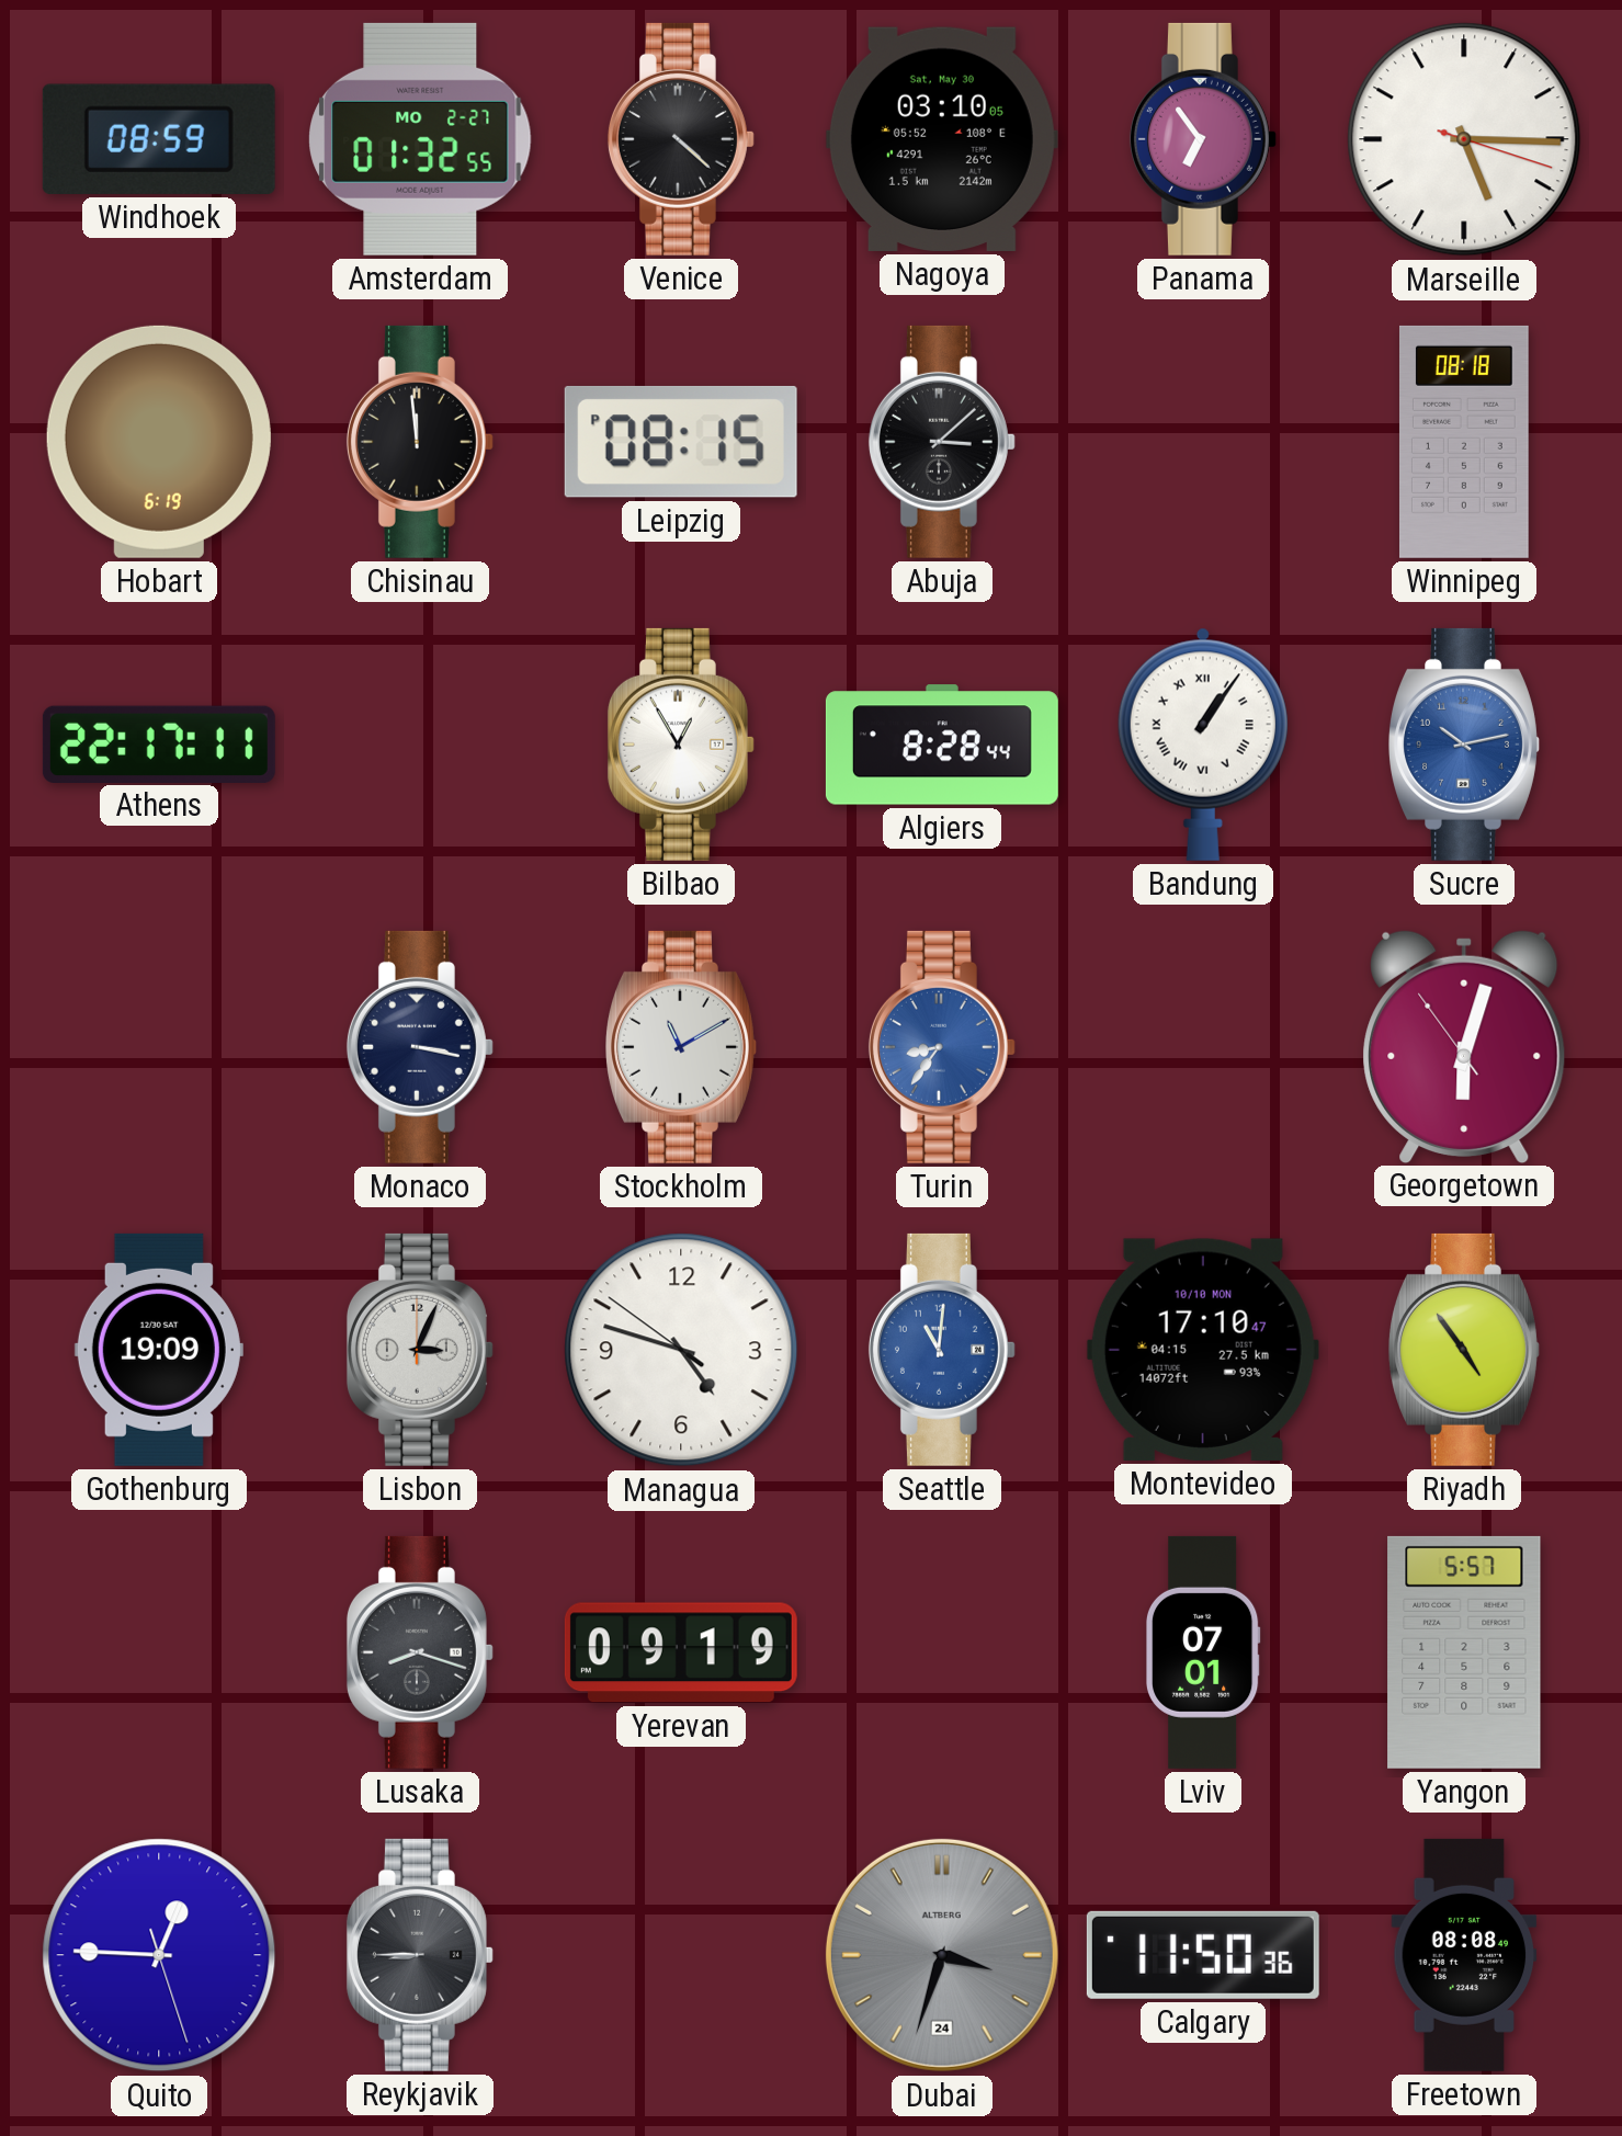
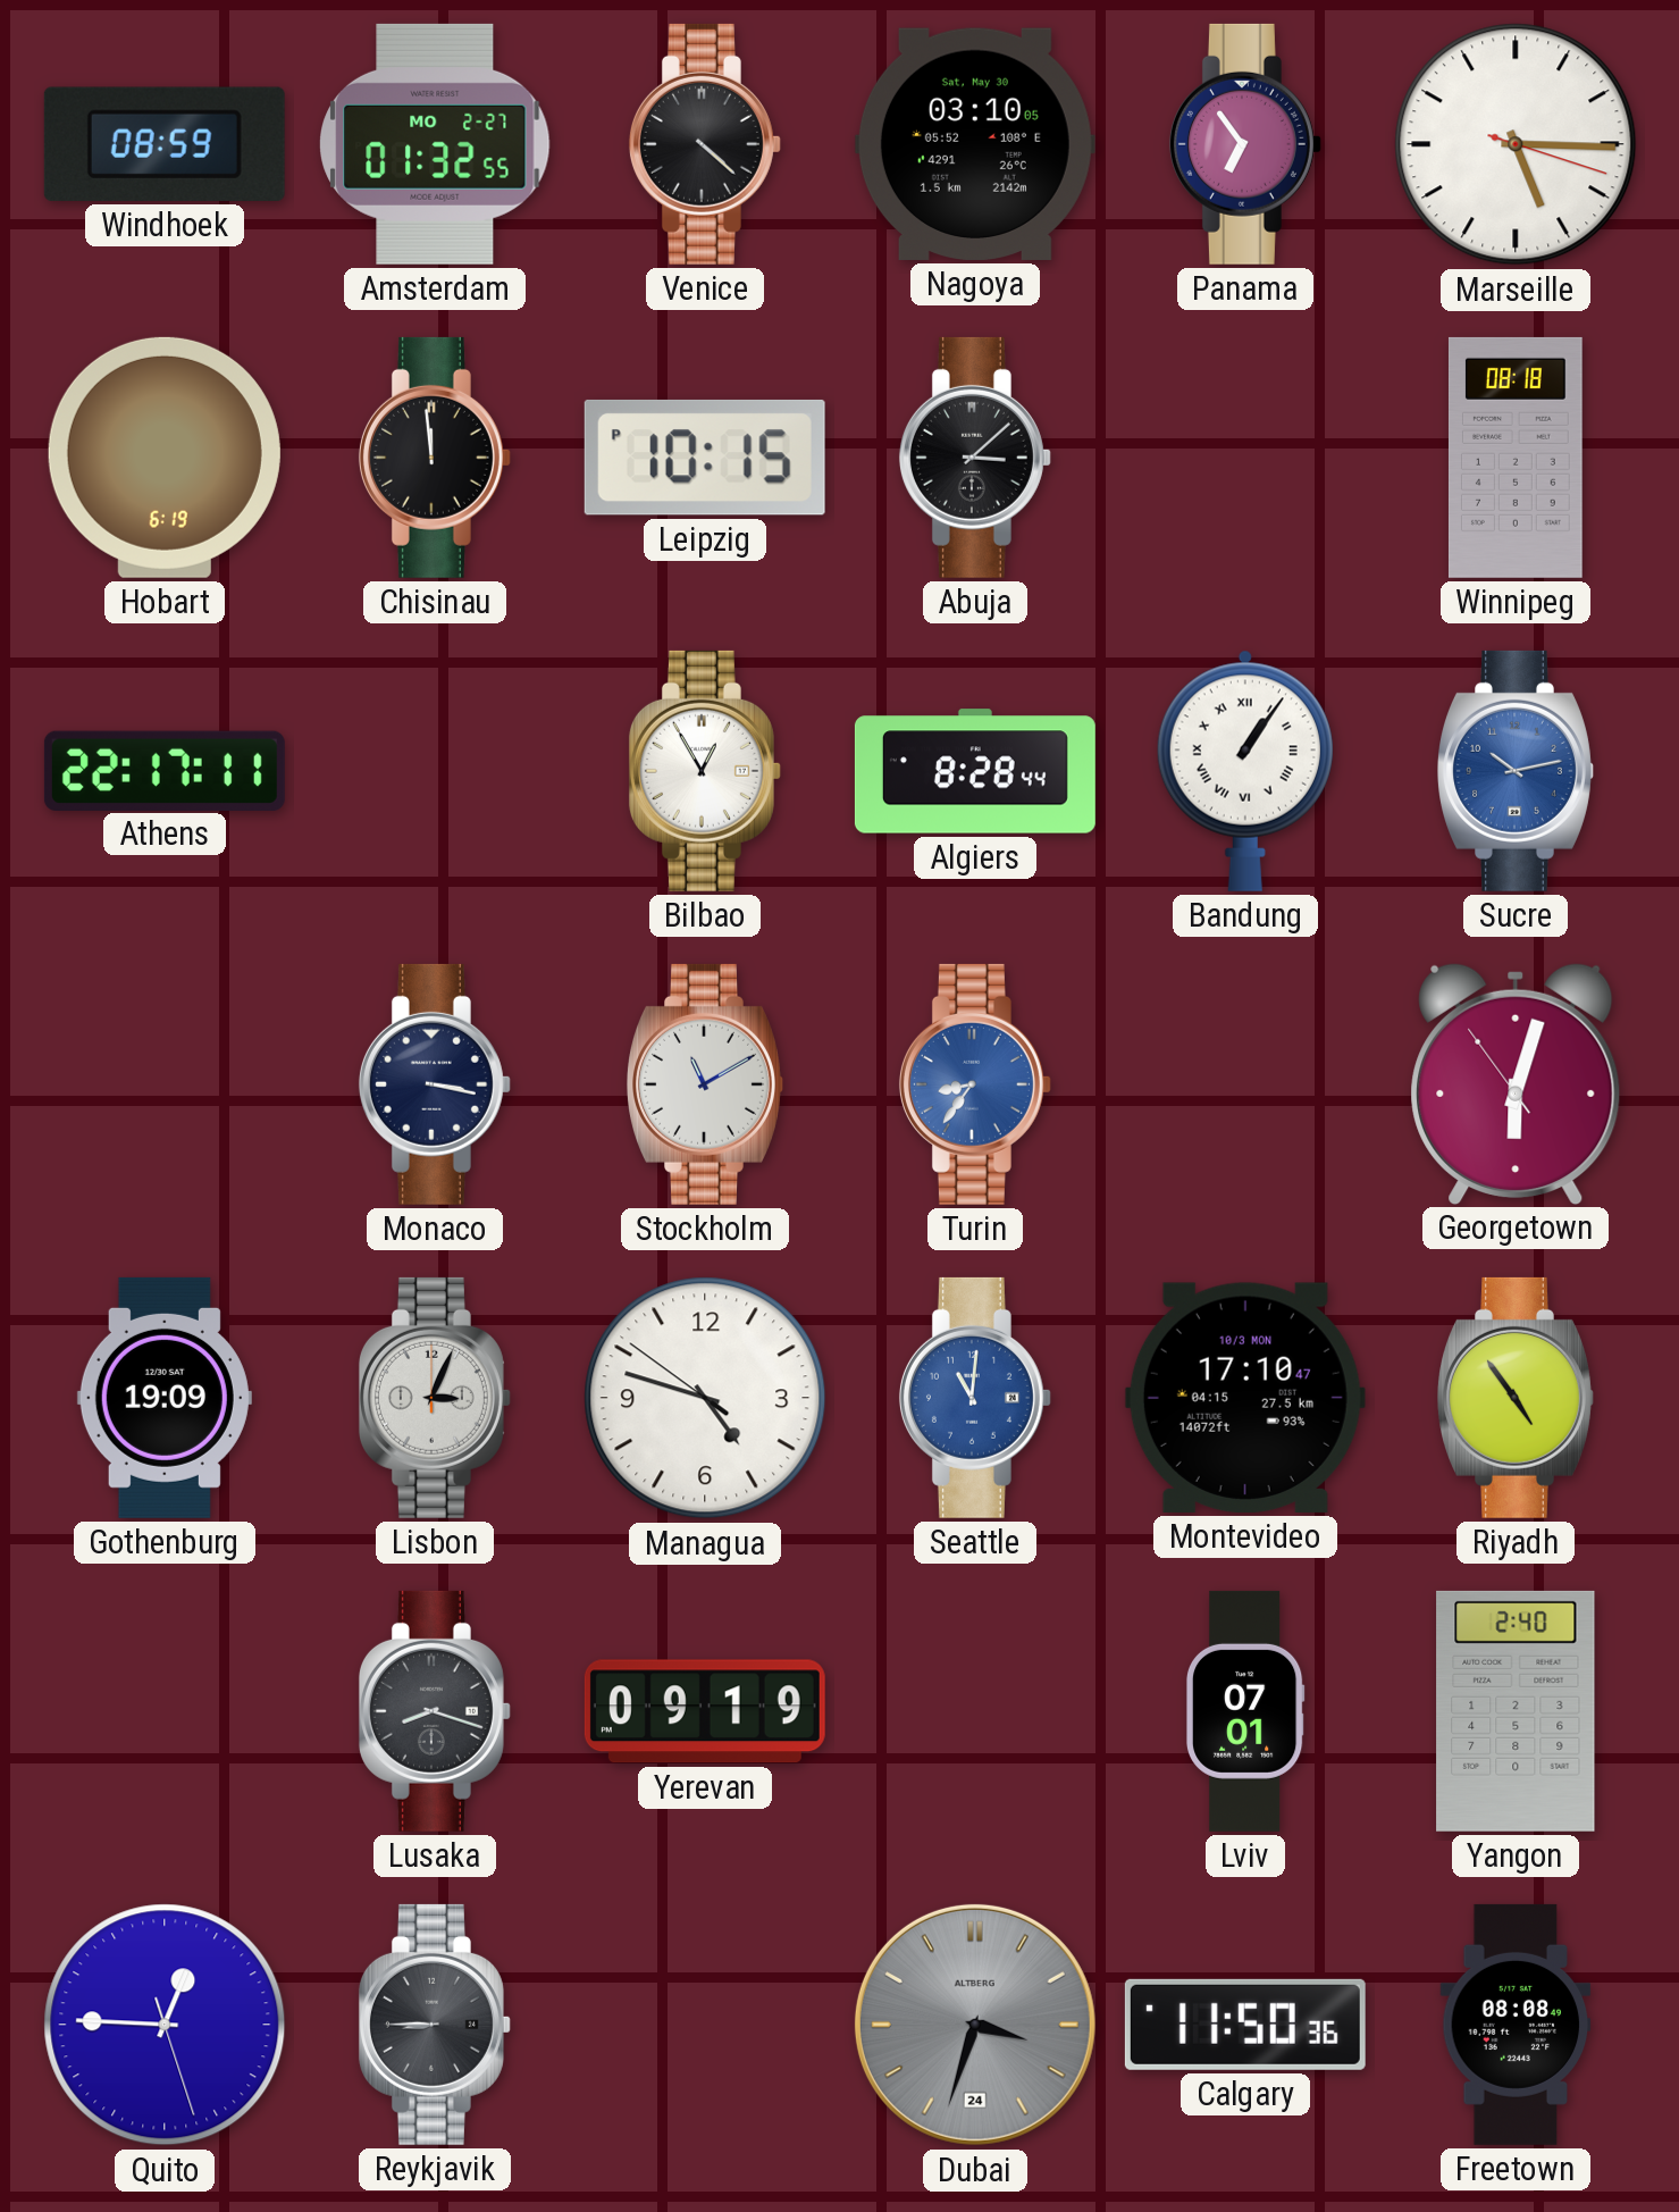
Leipzig: 08:15 -> 10:15 (705, 458)
Montevideo date: 10/10 MON -> 10/3 MON (1245, 1398)
Yangon: 5:57 -> 2:40 (1516, 1711)
